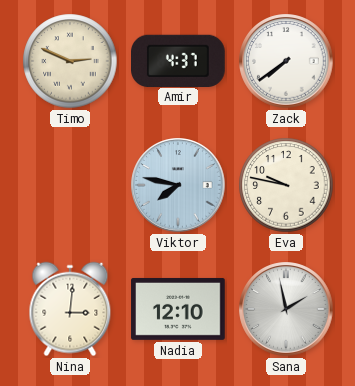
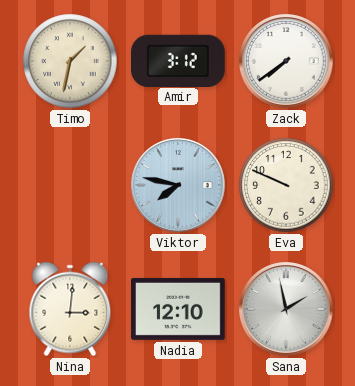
Timo: 2:49 -> 1:32 (70, 61)
Amir: 4:37 -> 3:12 (179, 60)
Eva: 9:47 -> 9:49 (286, 185)
